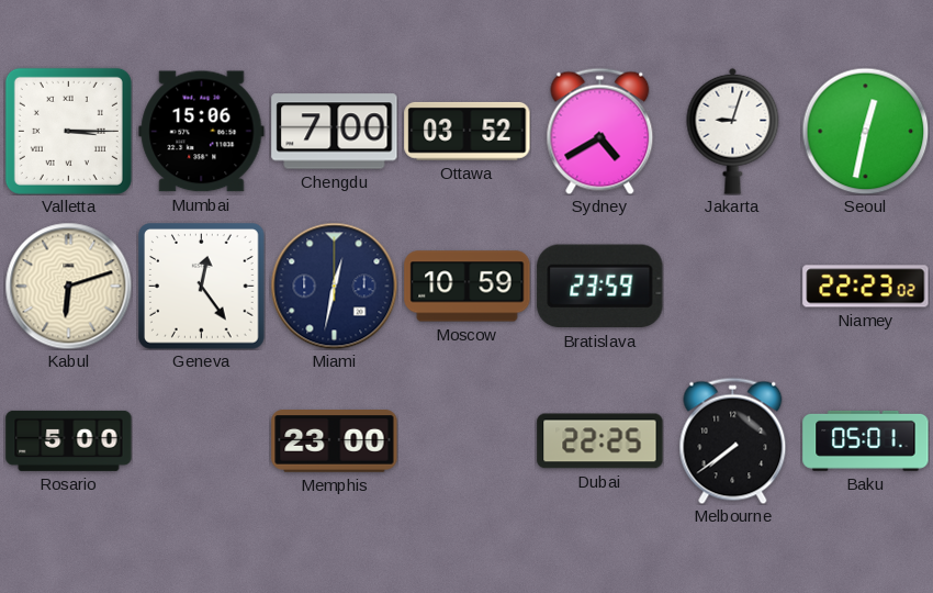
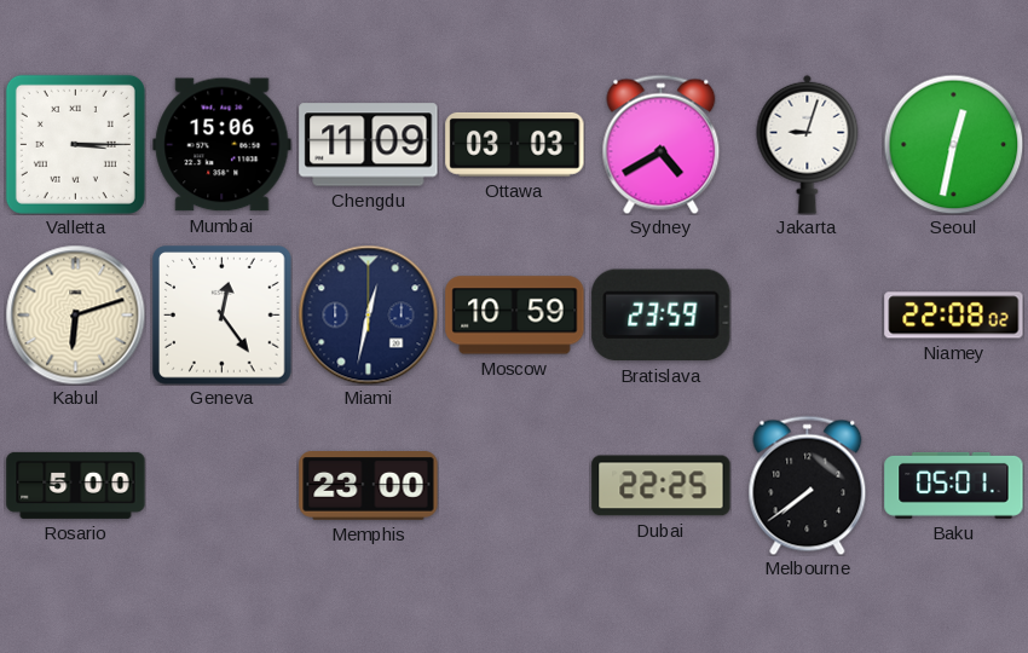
Chengdu: 7:00 -> 11:09 (369, 145)
Ottawa: 03:52 -> 03:03 (515, 144)
Niamey: 22:23 -> 22:08 (954, 316)
